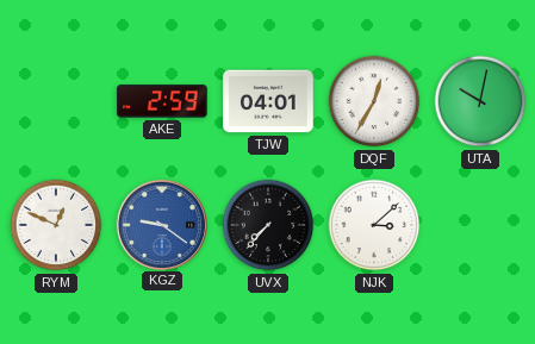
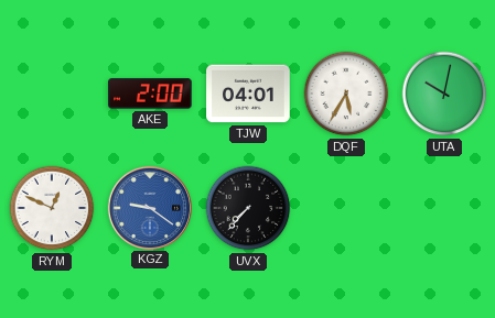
AKE: 2:59 -> 2:00 (150, 94)
DQF: 12:35 -> 5:35 (346, 94)
NJK: 3:08 -> none (374, 225)
